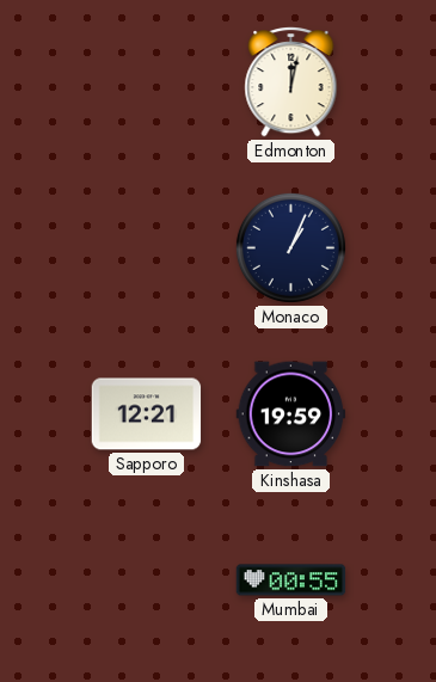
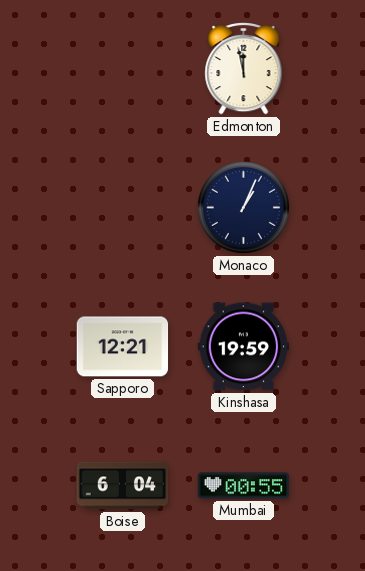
Edmonton: 12:02 -> 11:58 (244, 69)
Boise: none -> 6:04 (123, 486)
